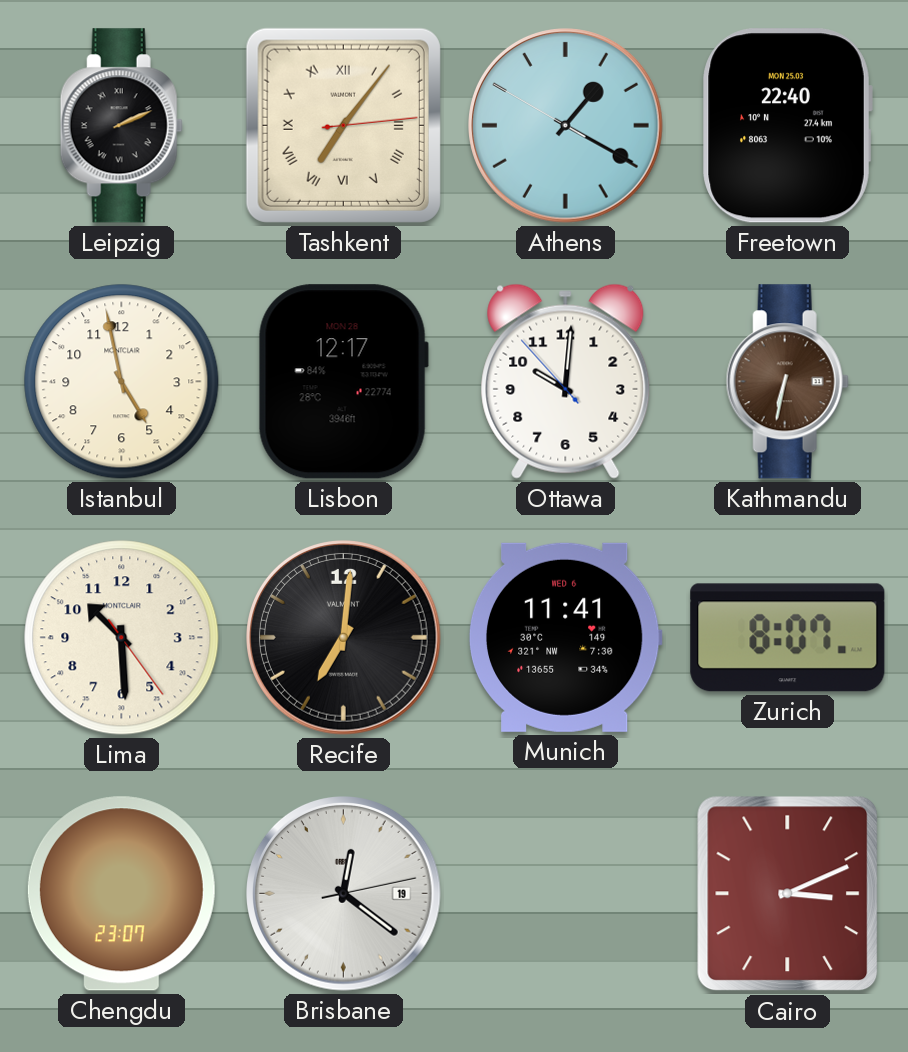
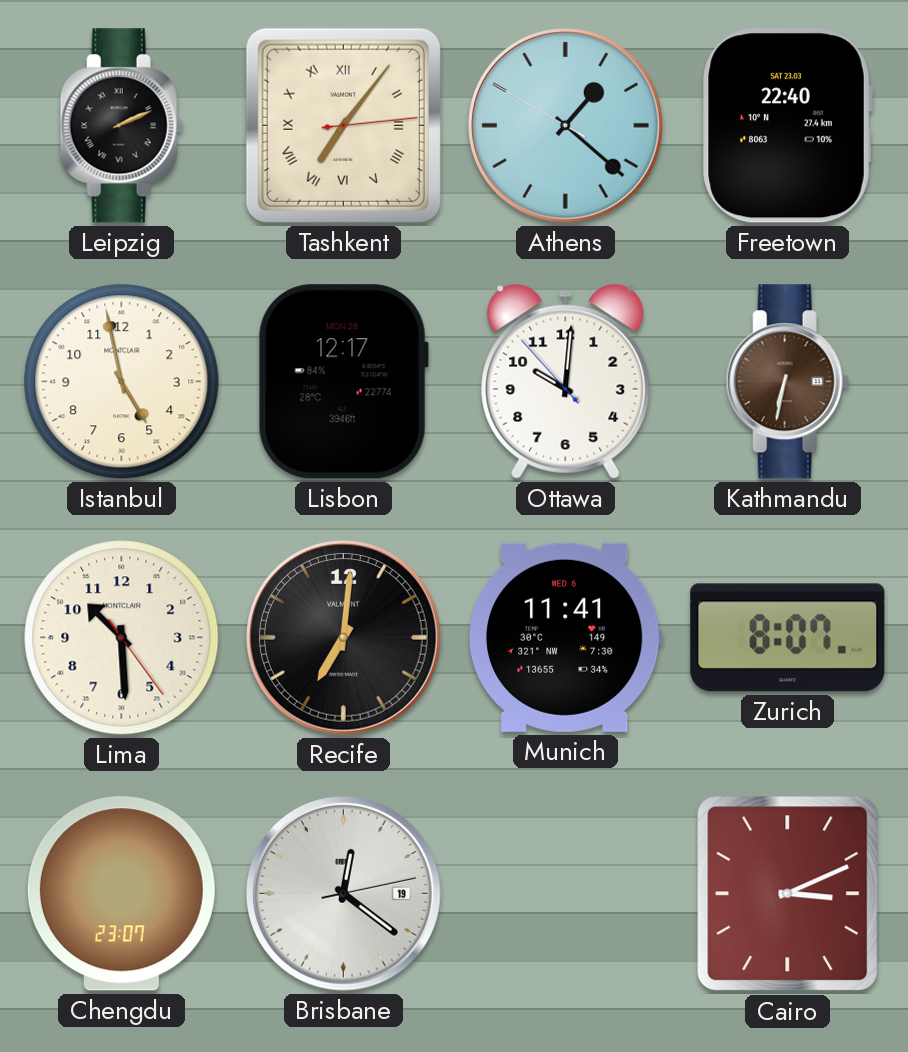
Athens: 1:19 -> 1:21 (566, 126)
Freetown date: MON 25.03 -> SAT 23.03 (787, 126)
